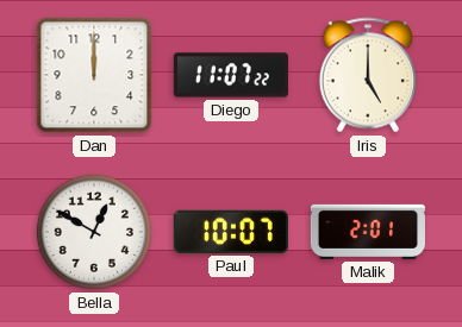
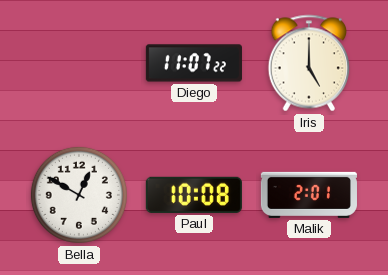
Dan: 12:00 -> none (94, 75)
Paul: 10:07 -> 10:08 (194, 195)
